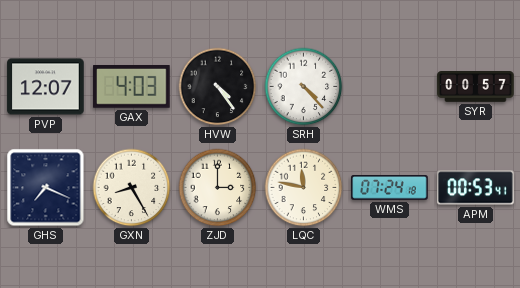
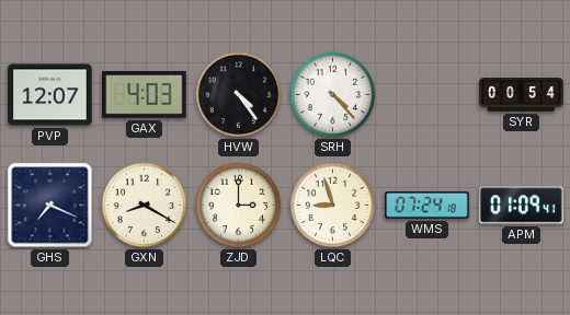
SYR: 00:57 -> 00:54 (522, 95)
GXN: 8:25 -> 8:20 (145, 206)
LQC: 11:47 -> 8:57 (333, 206)
APM: 00:53 -> 01:09 (522, 206)
